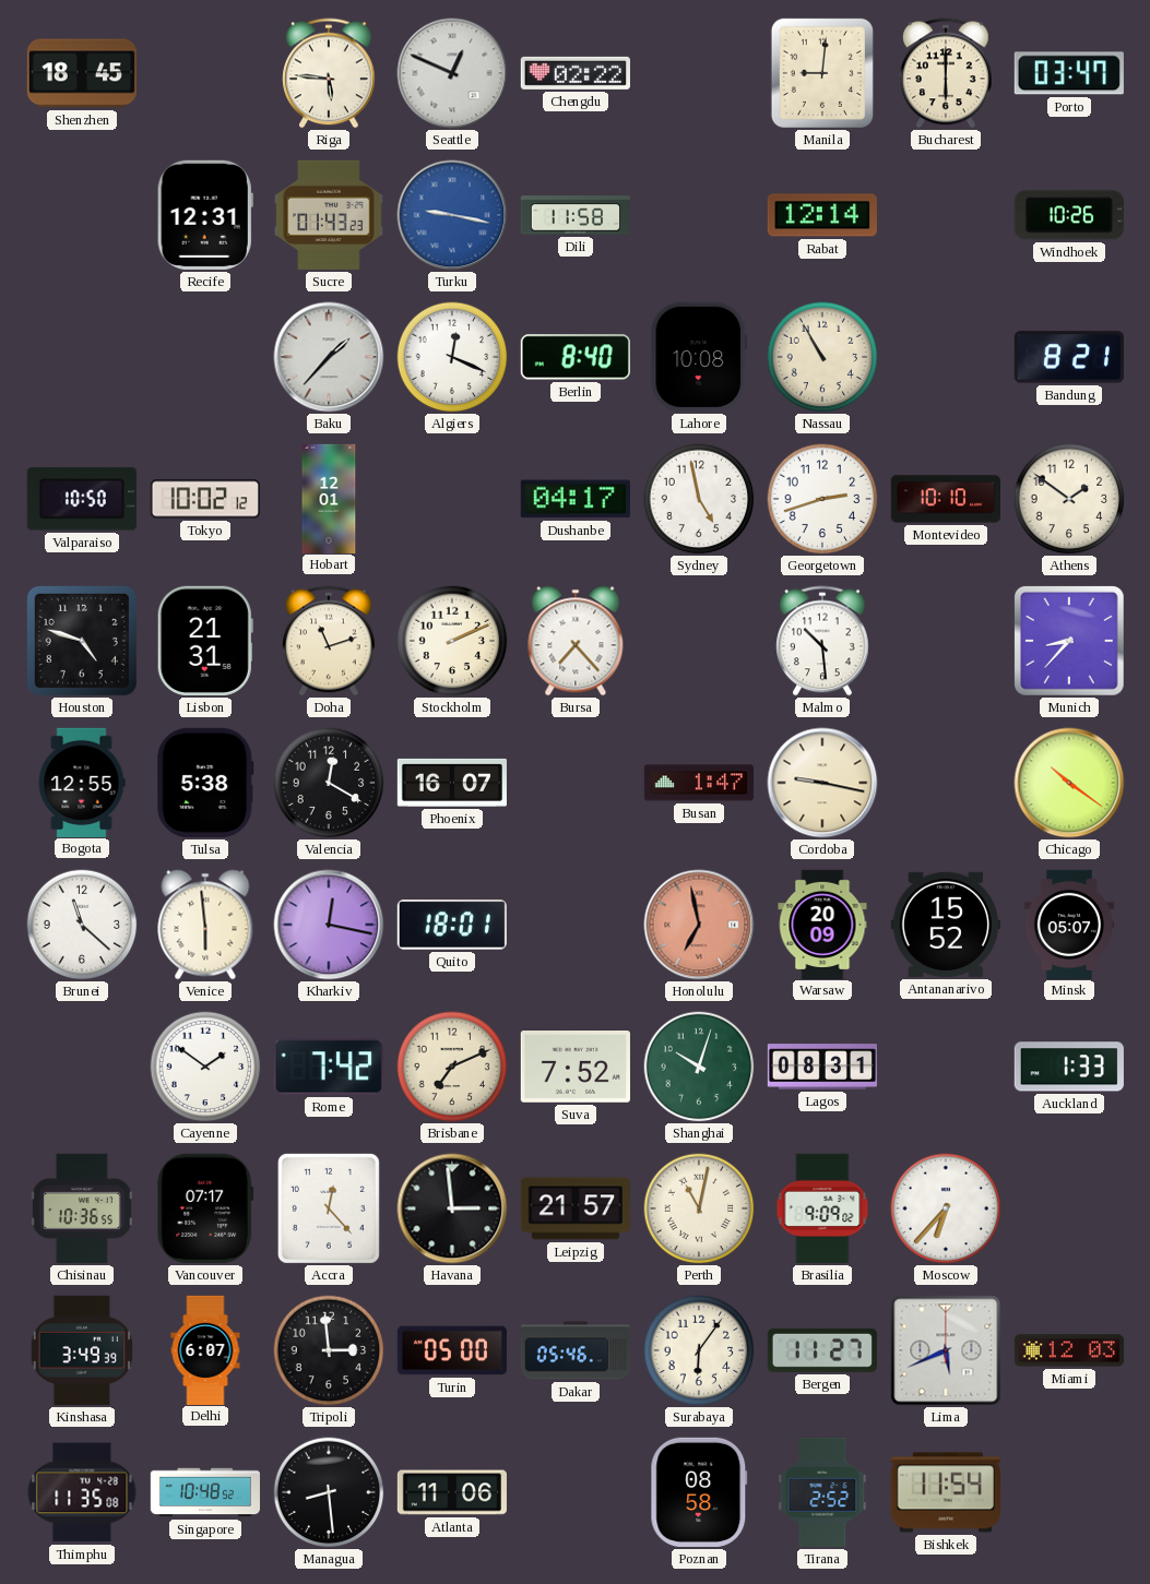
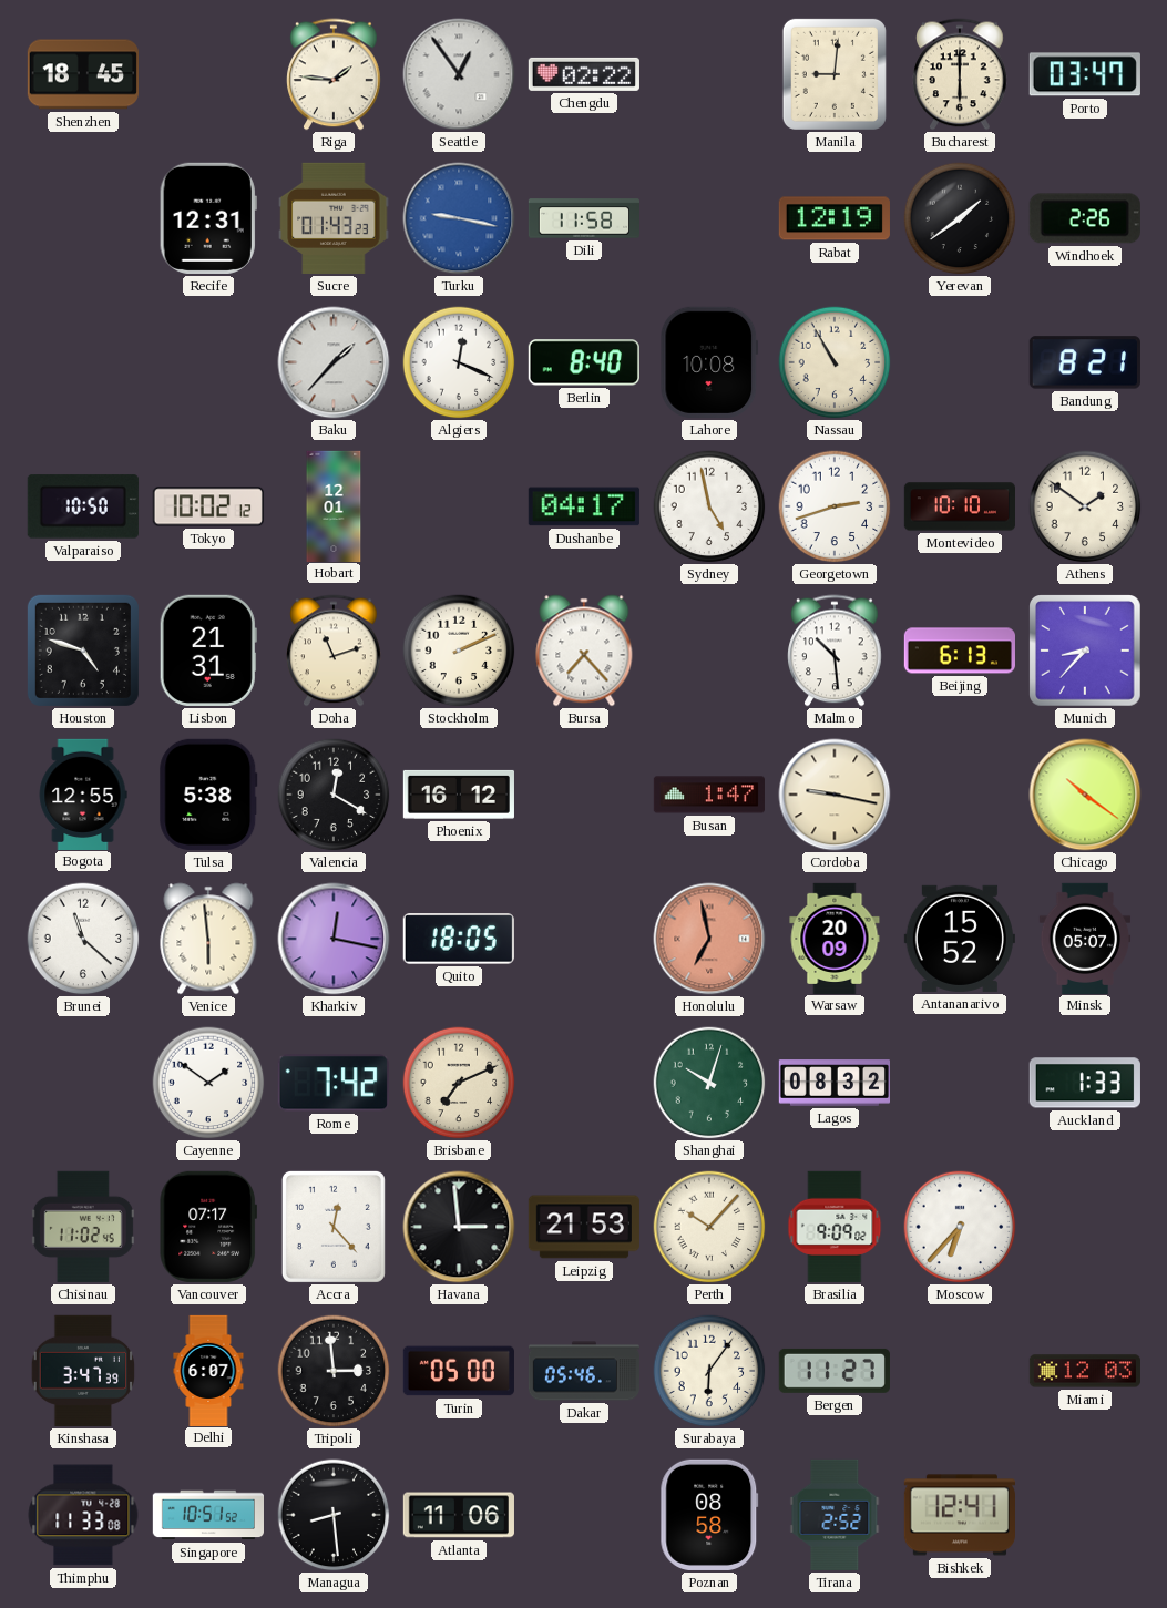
Riga: 5:46 -> 1:46 (334, 74)
Seattle: 12:49 -> 12:54 (459, 74)
Rabat: 12:14 -> 12:19 (835, 218)
Yerevan: none -> 1:39 (960, 218)
Windhoek: 10:26 -> 2:26 (1085, 218)
Beijing: none -> 6:13 (959, 651)
Phoenix: 16:07 -> 16:12 (459, 795)
Quito: 18:01 -> 18:05 (459, 940)
Suva: 7:52 -> none (576, 1068)
Lagos: 08:31 -> 08:32 (833, 1083)
Chisinau: 10:36 -> 11:02 (83, 1227)
Leipzig: 21:57 -> 21:53 (583, 1227)
Perth: 11:02 -> 10:07 (709, 1227)
Kinshasa: 3:49 -> 3:47 (83, 1371)
Lima: 5:41 -> none (946, 1350)
Thimphu: 11:35 -> 11:33 (83, 1515)
Singapore: 10:48 -> 10:51 (207, 1515)
Bishkek: 11:54 -> 12:41 (959, 1515)
